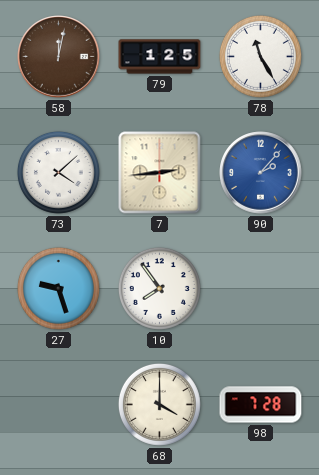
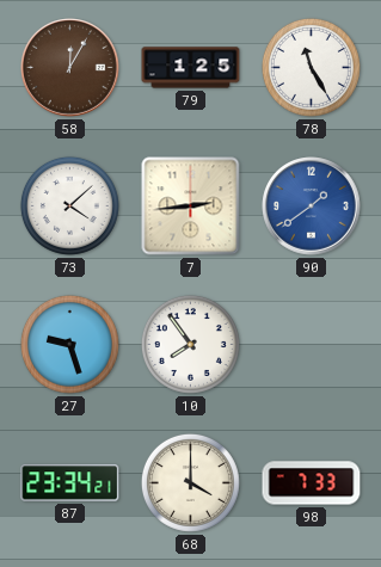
58: 12:02 -> 12:05 (70, 68)
90: 2:07 -> 1:39 (312, 207)
87: none -> 23:34 (70, 483)
98: 7:28 -> 7:33 (312, 483)
